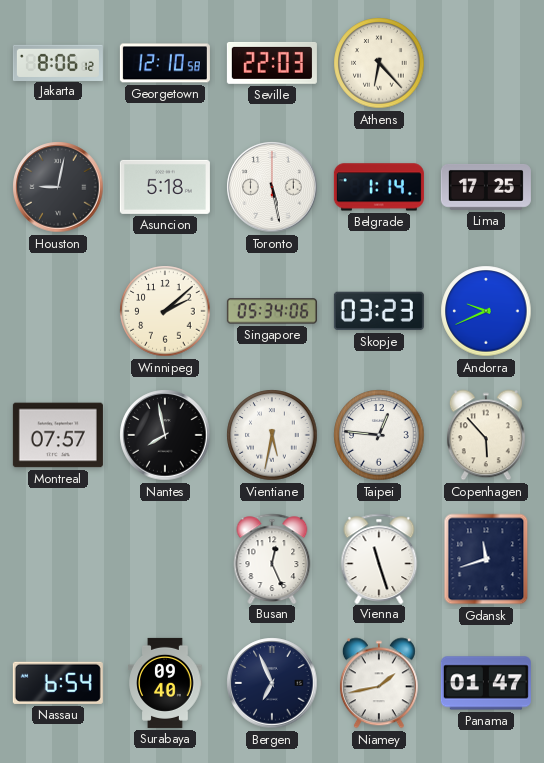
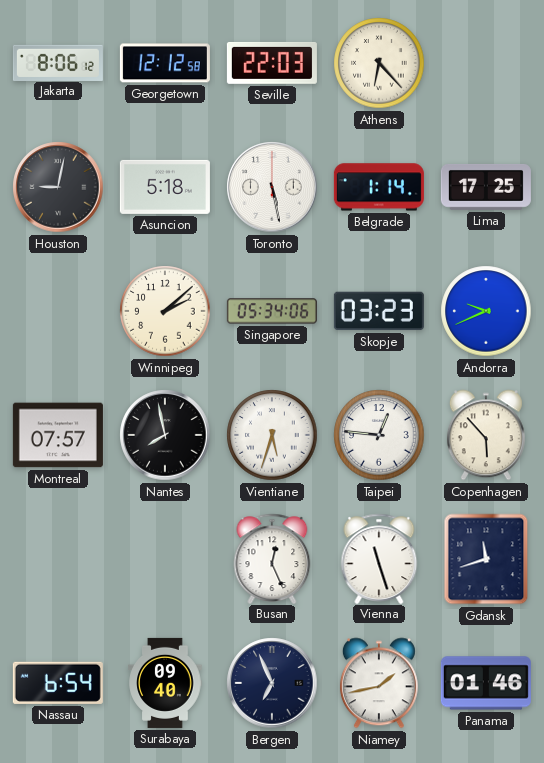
Georgetown: 12:10 -> 12:12 (165, 63)
Vientiane: 5:32 -> 5:33 (272, 435)
Panama: 01:47 -> 01:46 (486, 683)
